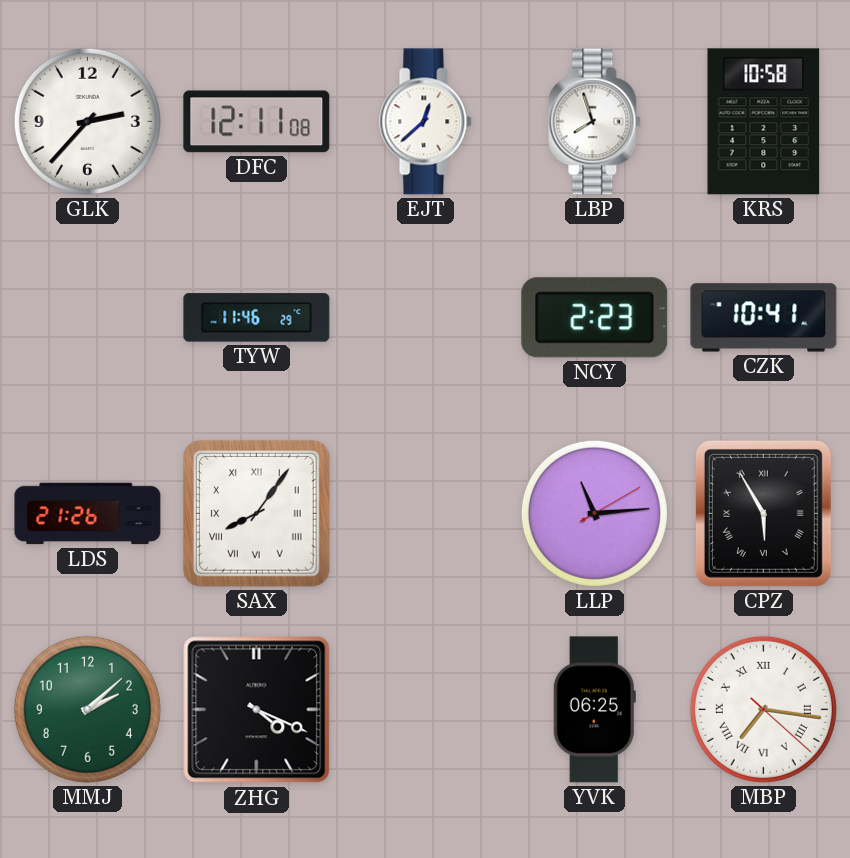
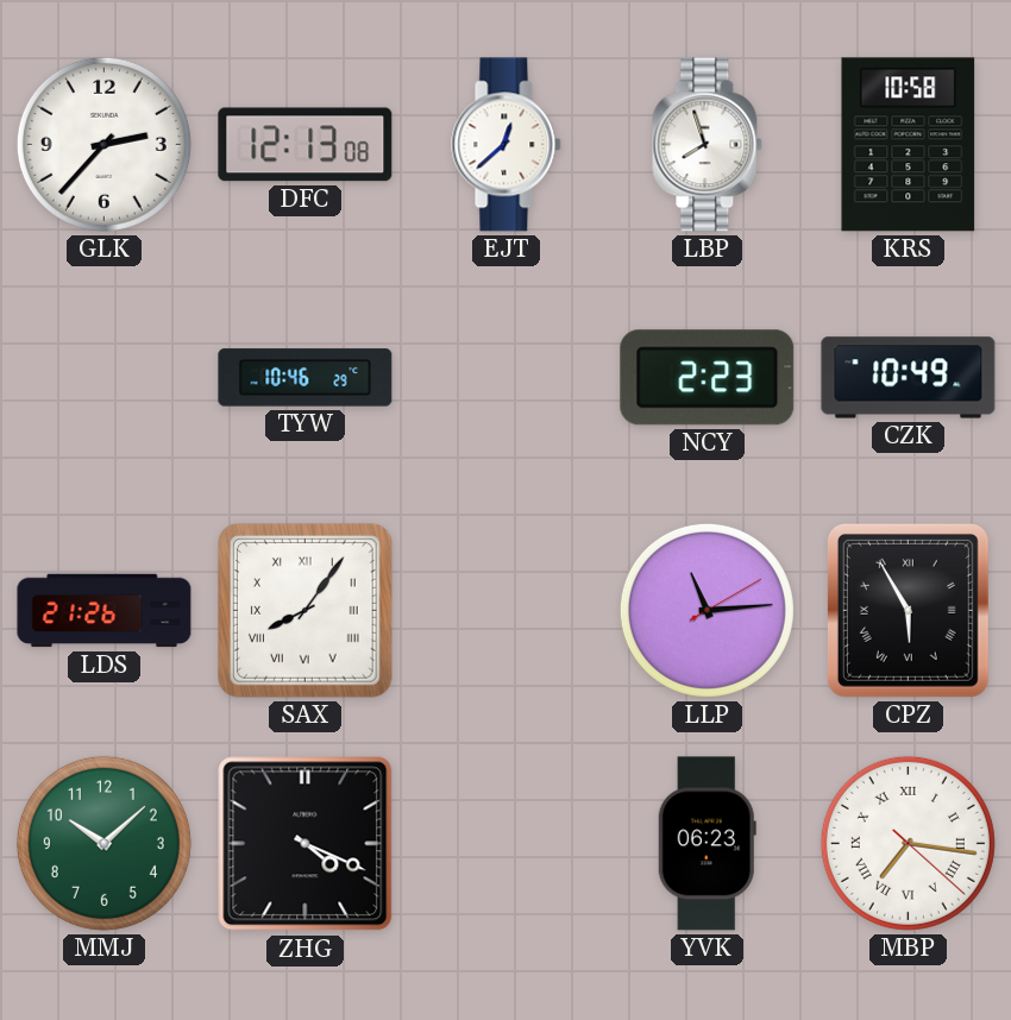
DFC: 12:11 -> 12:13 (306, 145)
TYW: 11:46 -> 10:46 (306, 378)
CZK: 10:41 -> 10:49 (909, 378)
MMJ: 2:08 -> 10:08 (103, 843)
YVK: 06:25 -> 06:23 (707, 844)
